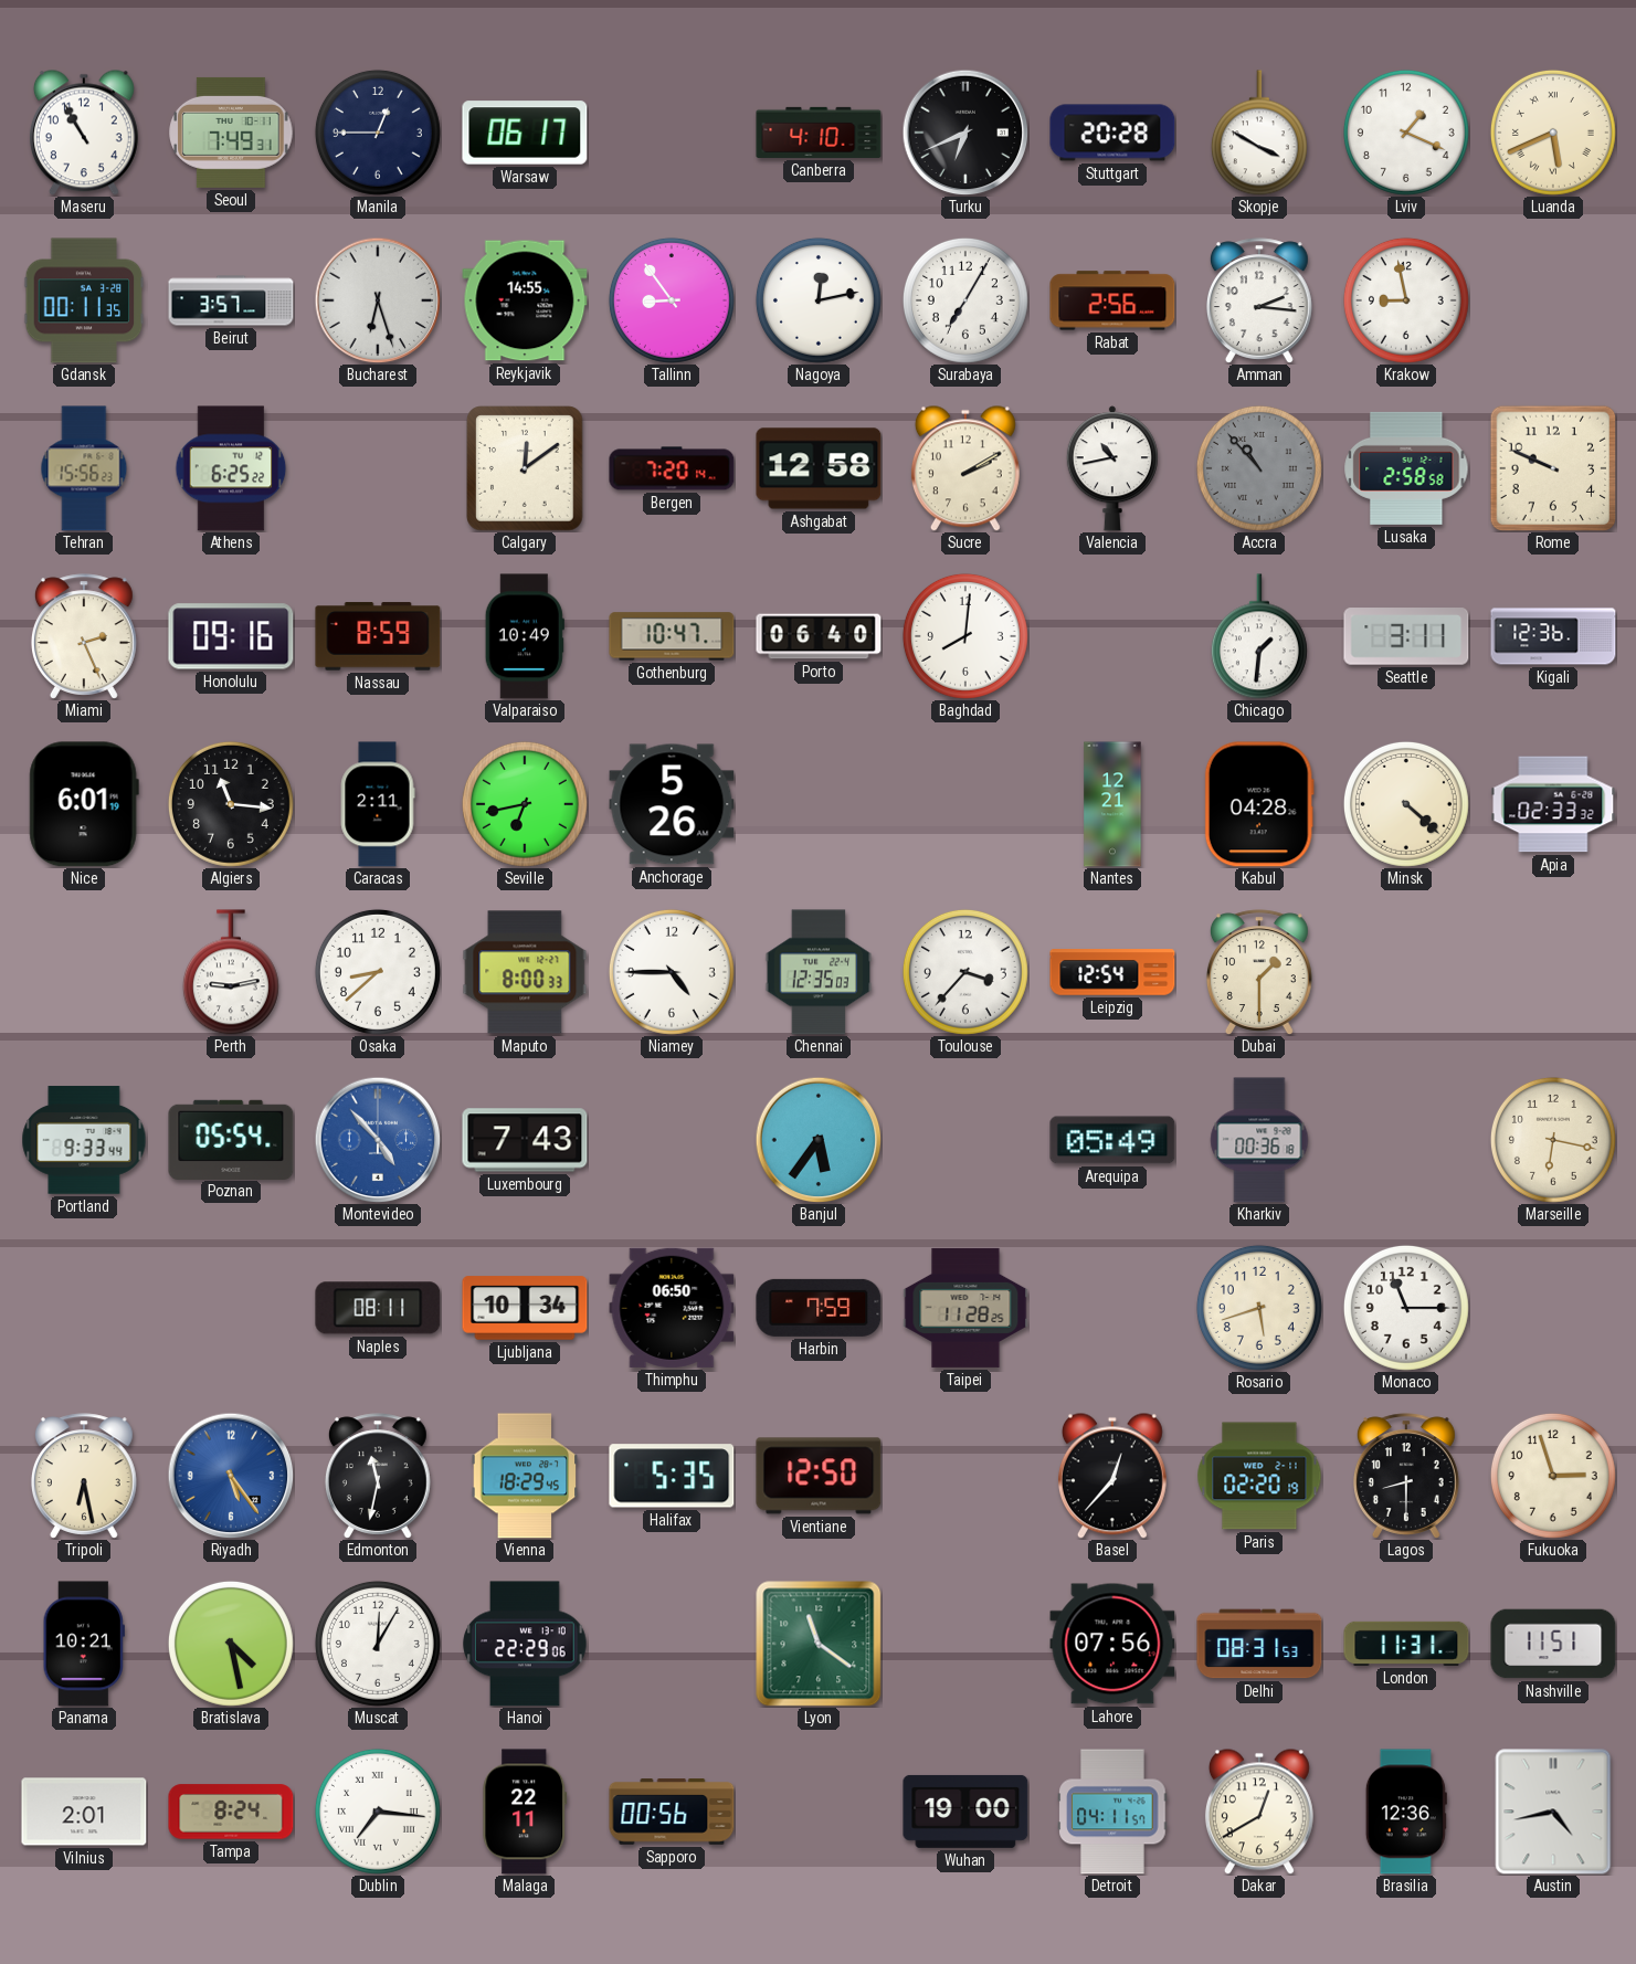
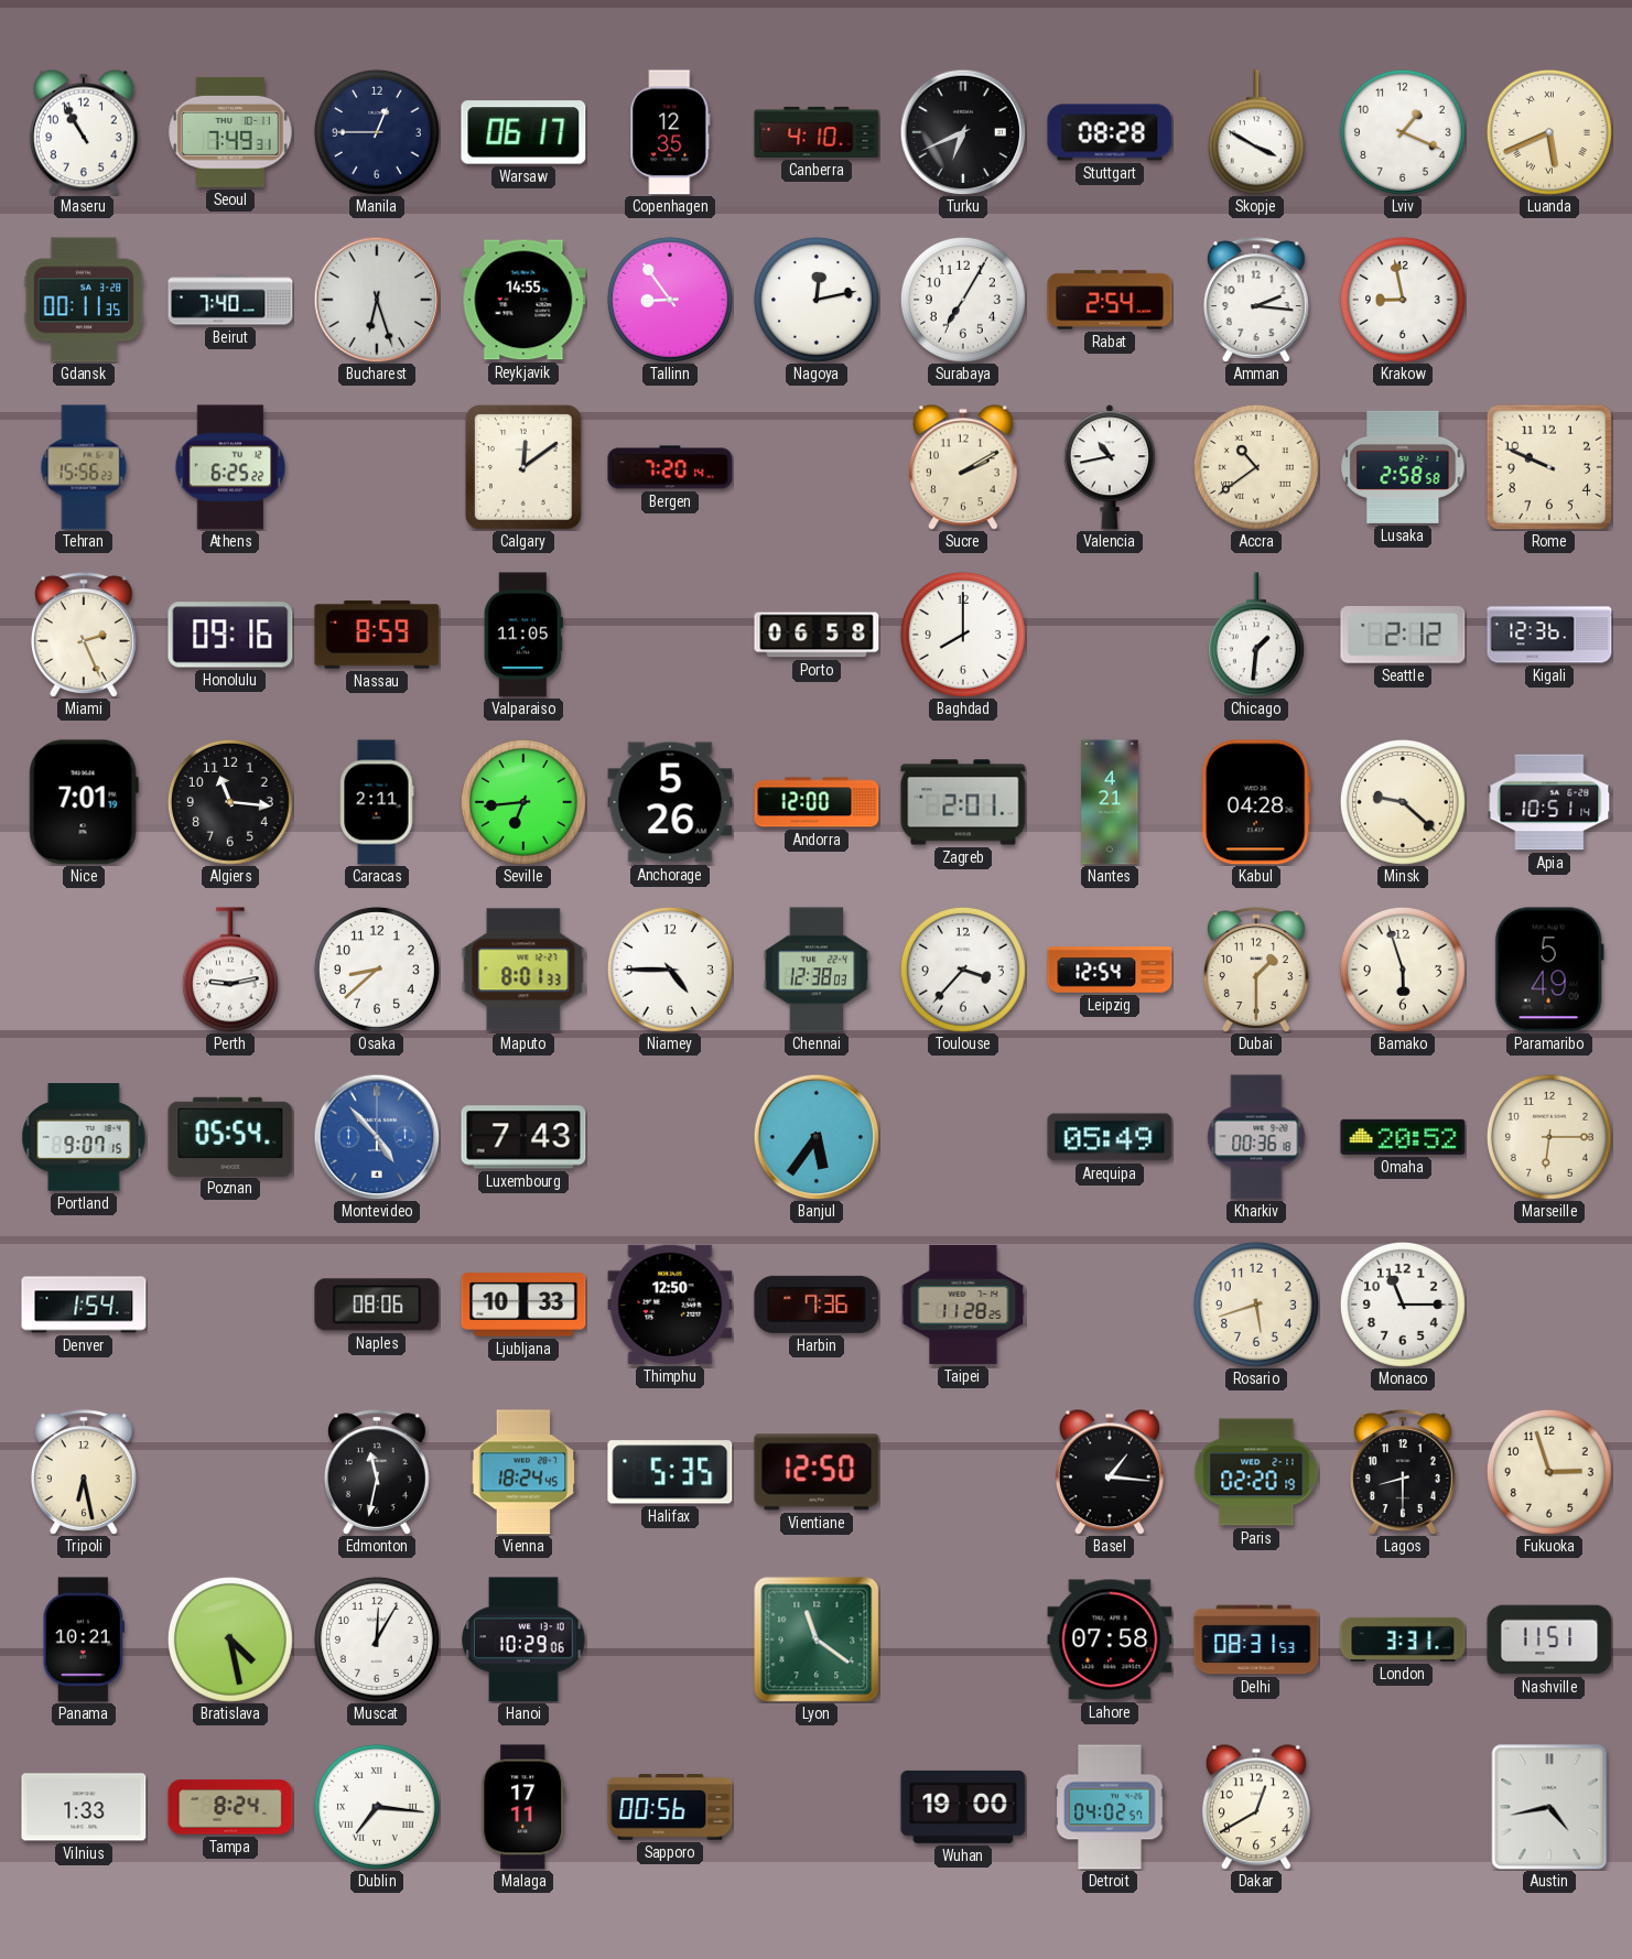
Copenhagen: none -> 12:35 (670, 132)
Stuttgart: 20:28 -> 08:28 (1110, 132)
Beirut: 3:57 -> 7:40 (230, 300)
Rabat: 2:56 -> 2:54 (1110, 300)
Ashgabat: 12:58 -> none (819, 468)
Accra: 10:53 -> 10:39 (1256, 467)
Accra dial: grey -> cream (1256, 467)
Valparaiso: 10:49 -> 11:05 (523, 635)
Gothenburg: 10:47 -> none (672, 636)
Porto: 06:40 -> 06:58 (817, 635)
Baghdad: 8:01 -> 8:00 (963, 635)
Seattle: 3:11 -> 2:12 (1403, 635)
Nice: 6:01 -> 7:01 (84, 802)
Seville: 6:43 -> 6:44 (523, 802)
Andorra: none -> 12:00 (817, 802)
Zagreb: none -> 2:01 (963, 802)
Nantes: 12:21 -> 4:21 (1110, 802)
Minsk: 4:22 -> 9:22 (1403, 802)
Apia: 02:33 -> 10:51 (1549, 802)
Maputo: 8:00 -> 8:01 (523, 970)
Chennai: 12:35 -> 12:38 (817, 970)
Bamako: none -> 5:57 (1403, 970)
Paramaribo: none -> 5:49 (1549, 970)
Portland: 9:33 -> 9:07 (84, 1137)
Omaha: none -> 20:52 (1403, 1137)
Marseille: 6:17 -> 6:15 (1549, 1137)
Denver: none -> 1:54 (84, 1305)
Naples: 08:11 -> 08:06 (377, 1305)
Ljubljana: 10:34 -> 10:33 (523, 1305)
Thimphu: 06:50 -> 12:50 (670, 1305)
Harbin: 7:59 -> 7:36 (817, 1305)
Riyadh: 5:24 -> none (231, 1476)
Vienna: 18:29 -> 18:24 (523, 1472)
Basel: 12:37 -> 1:16 (1110, 1472)
Hanoi: 22:29 -> 10:29 (523, 1639)
Lahore: 07:56 -> 07:58 (1110, 1639)
London: 11:31 -> 3:31 (1403, 1639)
Vilnius: 2:01 -> 1:33 (84, 1807)
Malaga: 22:11 -> 17:11 (523, 1807)
Detroit: 04:11 -> 04:02 (1110, 1807)
Brasilia: 12:36 -> none (1406, 1812)
